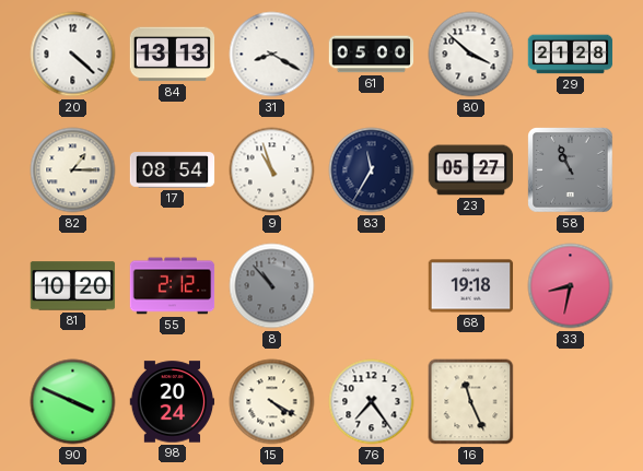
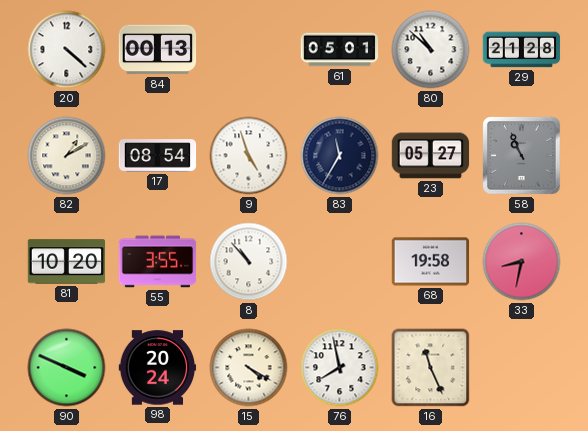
84: 13:13 -> 00:13 (158, 50)
31: 8:20 -> none (272, 55)
61: 05:00 -> 05:01 (340, 50)
80: 3:52 -> 10:52 (431, 50)
82: 1:15 -> 1:10 (67, 156)
9: 10:57 -> 4:57 (249, 156)
55: 2:12 -> 3:55 (158, 262)
8 dial: grey -> white (249, 262)
68: 19:18 -> 19:58 (431, 262)
76: 7:24 -> 7:58 (340, 368)
